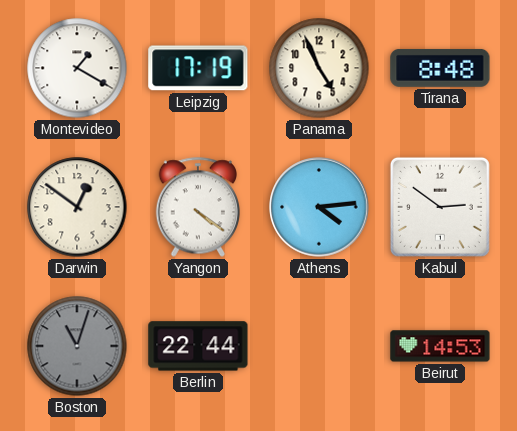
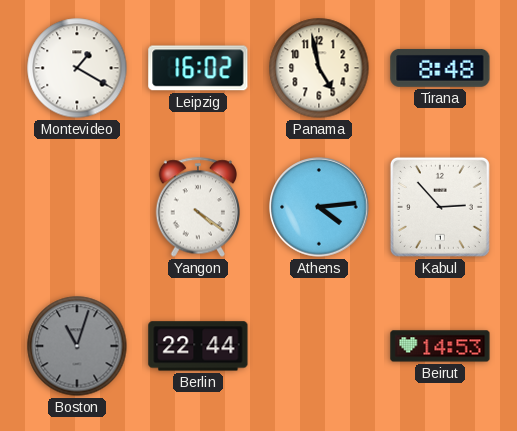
Leipzig: 17:19 -> 16:02 (198, 68)
Panama: 4:56 -> 4:58 (319, 68)
Darwin: 12:51 -> none (77, 207)
Kabul: 2:51 -> 2:53 (440, 207)
